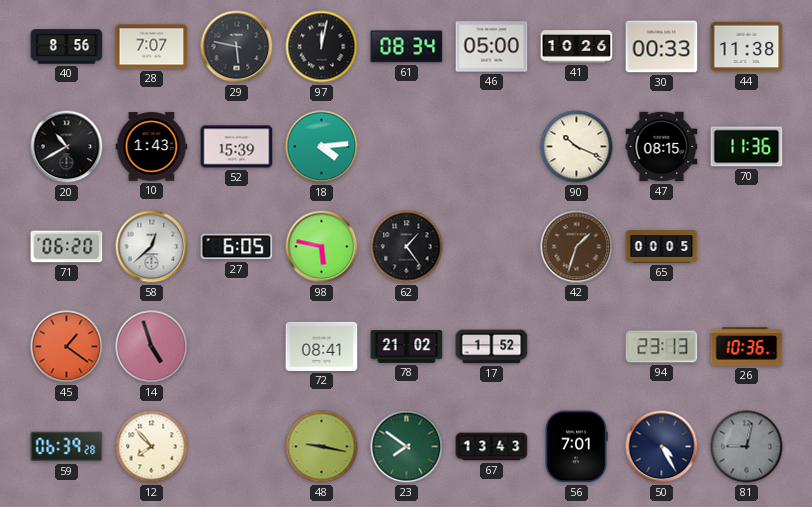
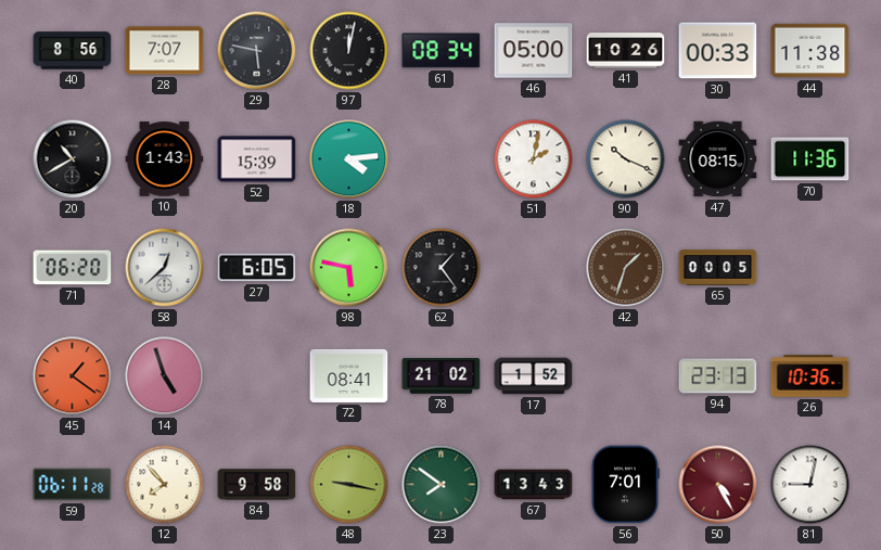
51: none -> 2:02 (534, 159)
59: 06:39 -> 06:11 (73, 485)
84: none -> 9:58 (257, 485)
50 dial: navy -> burgundy (718, 485)
81 dial: grey -> white (810, 485)
